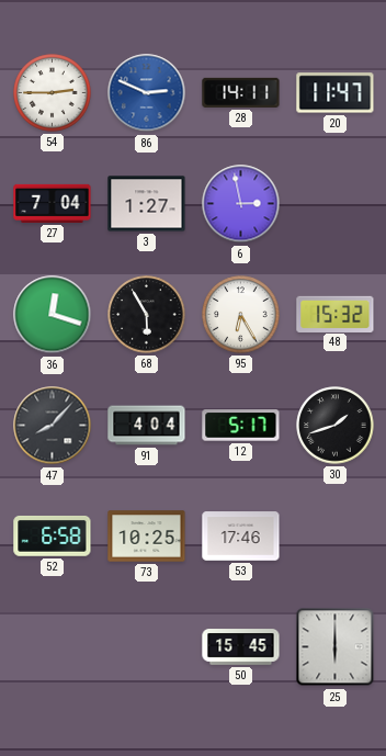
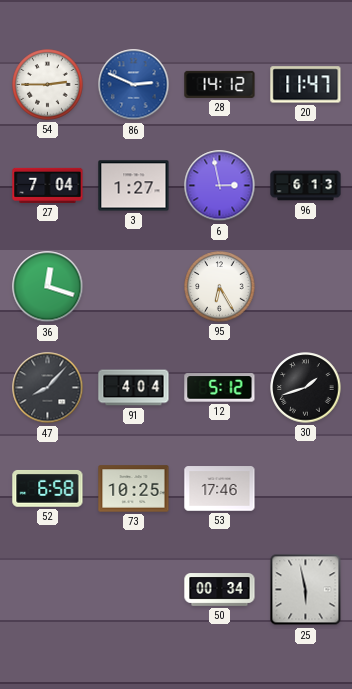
28: 14:11 -> 14:12 (220, 84)
96: none -> 6:13 (306, 186)
68: 5:55 -> none (147, 315)
48: 15:32 -> none (336, 314)
12: 5:17 -> 5:12 (220, 388)
50: 15:45 -> 00:34 (220, 590)
25: 6:00 -> 5:58 (306, 590)
